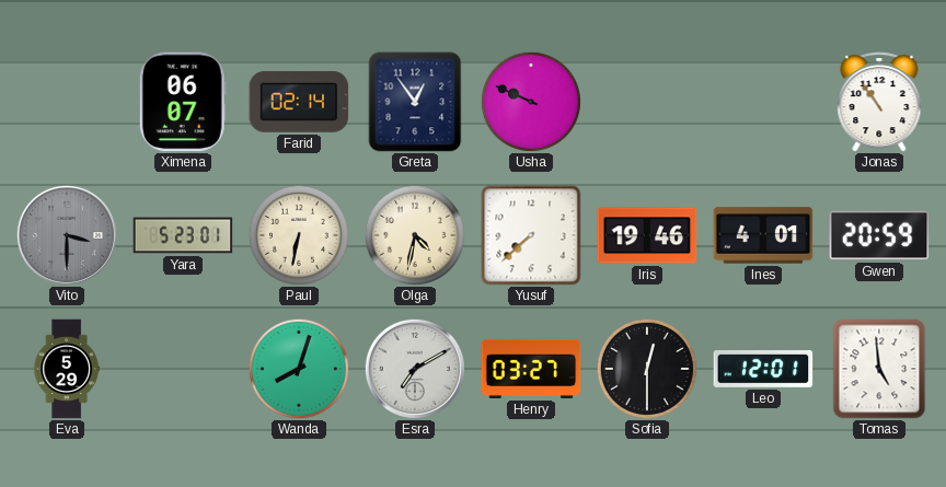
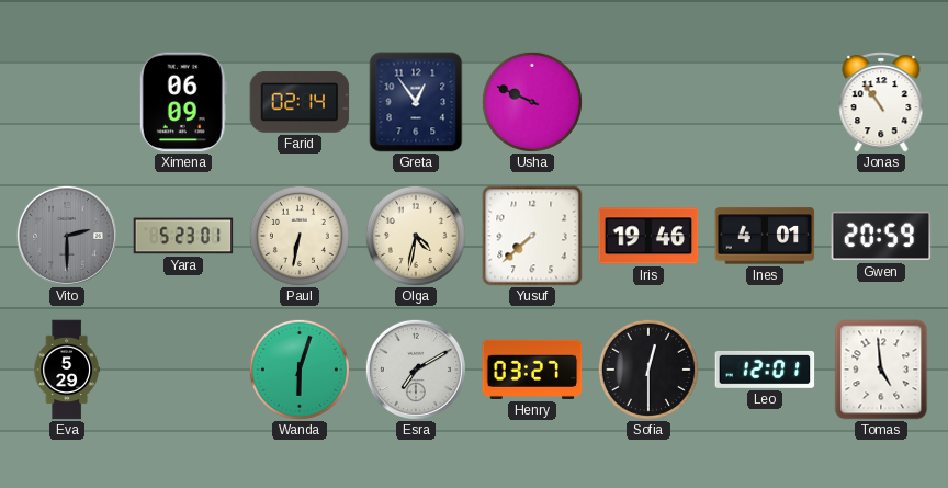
Ximena: 06:07 -> 06:09 (183, 102)
Vito: 3:30 -> 2:30 (67, 236)
Wanda: 8:03 -> 6:03 (300, 370)
